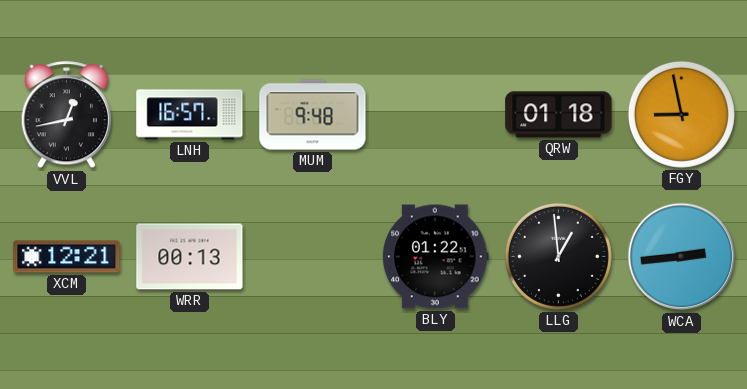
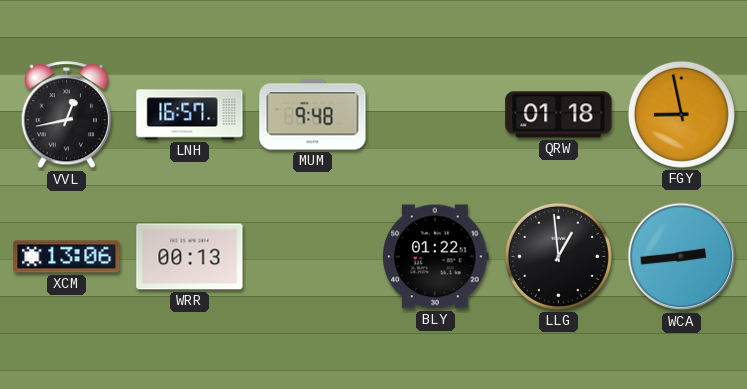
XCM: 12:21 -> 13:06 (67, 257)
